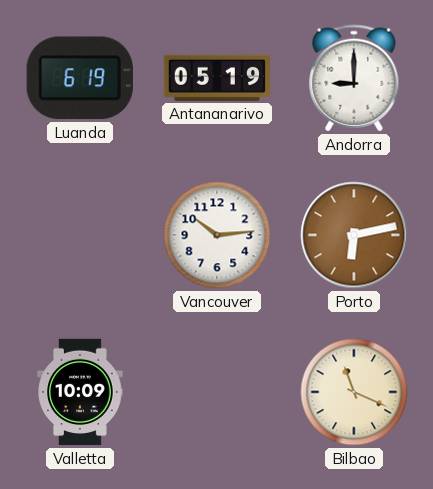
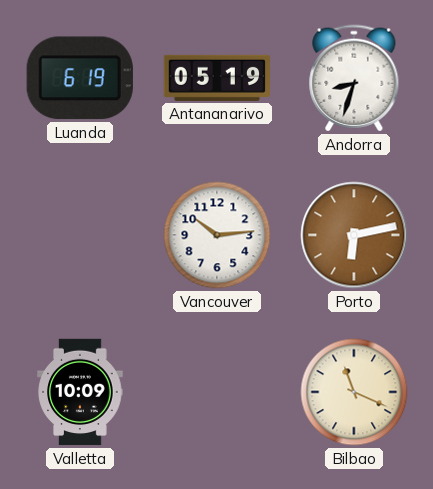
Andorra: 9:00 -> 8:33 (354, 78)
